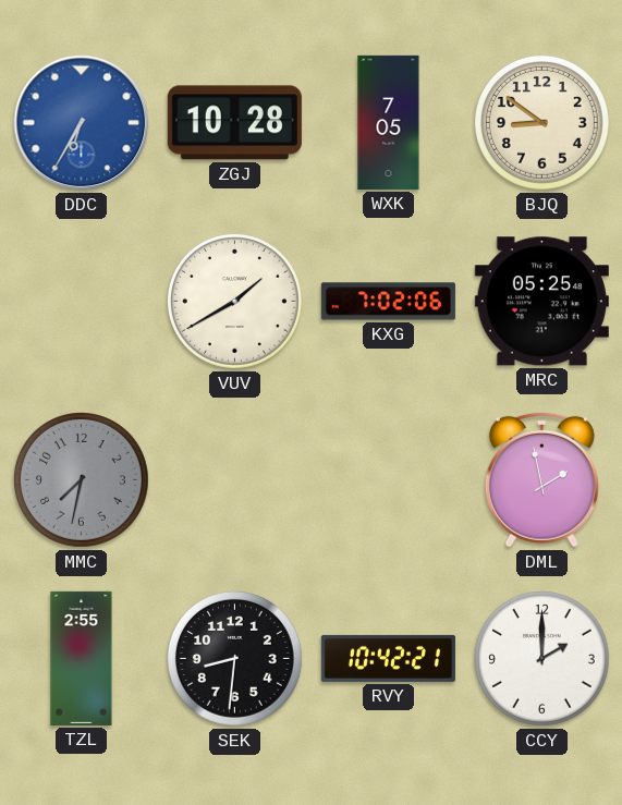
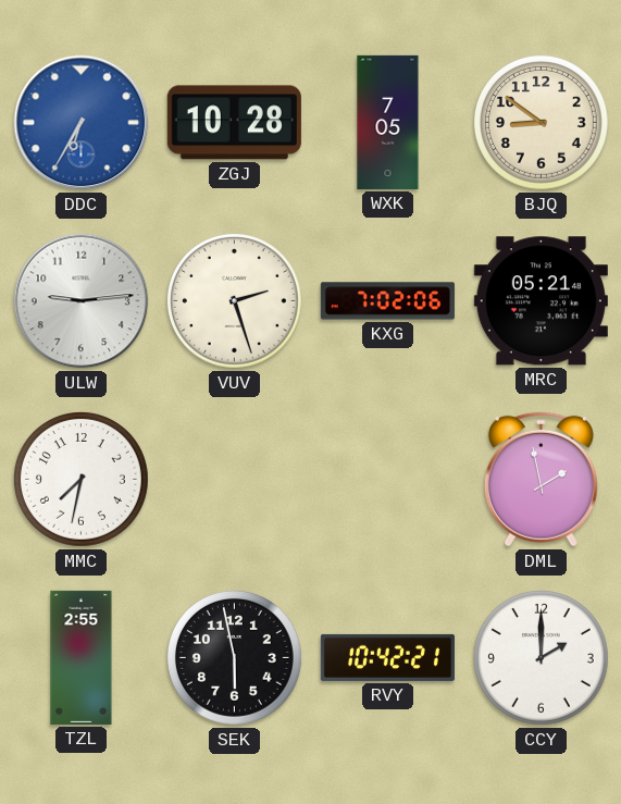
ULW: none -> 9:14 (82, 301)
VUV: 1:40 -> 2:27 (235, 301)
MRC: 05:25 -> 05:21 (541, 301)
MMC dial: grey -> white (82, 480)
SEK: 8:31 -> 5:58 (235, 658)
